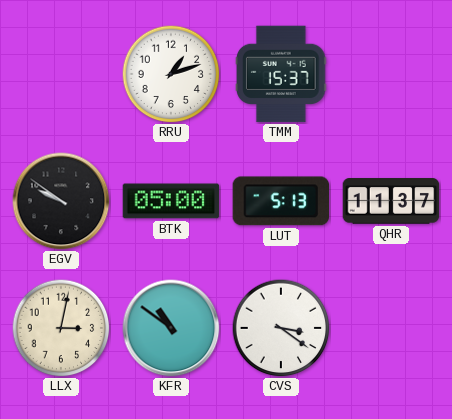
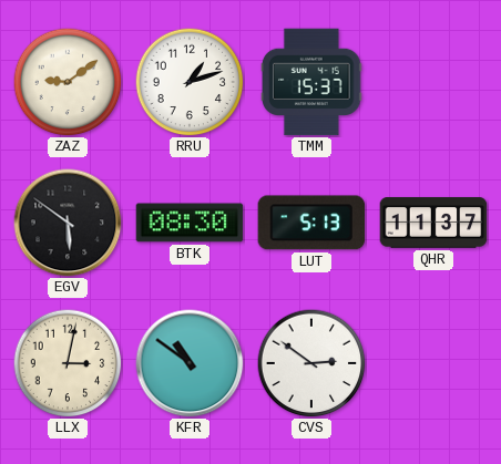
ZAZ: none -> 9:09 (68, 82)
EGV: 9:51 -> 5:51 (68, 223)
BTK: 05:00 -> 08:30 (190, 223)
CVS: 3:21 -> 2:51 (311, 363)
